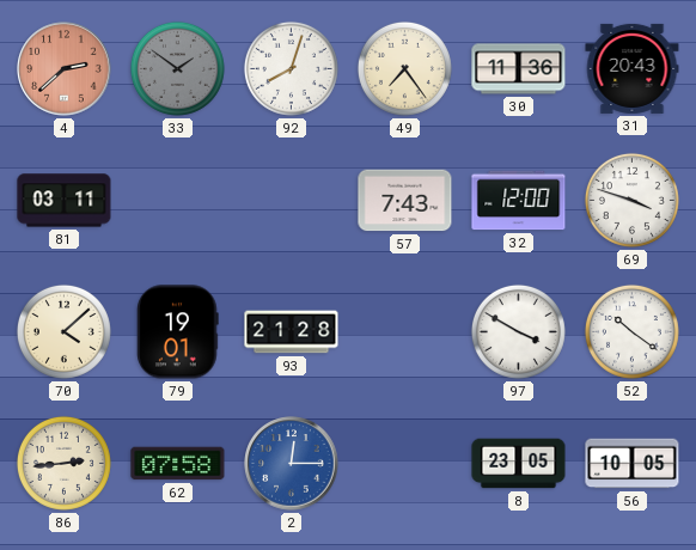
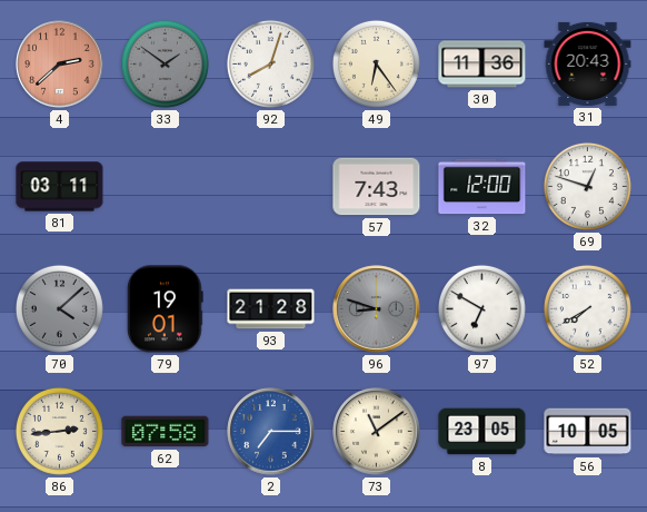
49: 7:24 -> 6:24 (376, 63)
69: 3:48 -> 12:48 (587, 186)
70 dial: cream -> grey (59, 308)
96: none -> 8:48 (377, 309)
97: 3:50 -> 6:50 (481, 308)
52: 10:21 -> 7:40 (587, 308)
2: 12:15 -> 7:15 (271, 432)
73: none -> 11:09 (377, 432)
